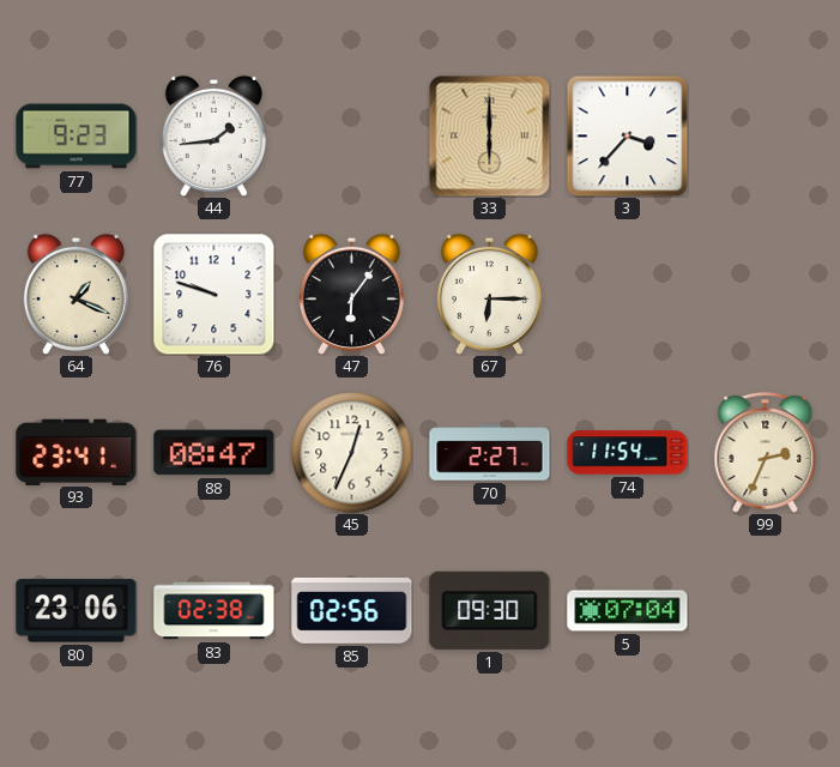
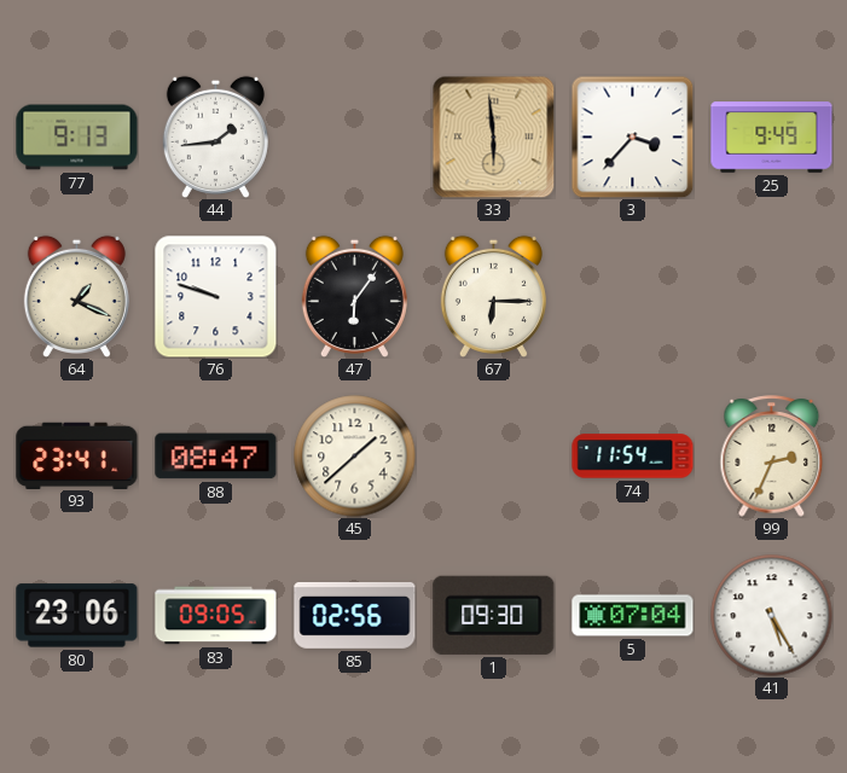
77: 9:23 -> 9:13 (77, 138)
33: 6:00 -> 5:59 (493, 136)
25: none -> 9:49 (772, 138)
45: 12:34 -> 1:38 (355, 457)
70: 2:27 -> none (490, 453)
83: 02:38 -> 09:05 (216, 616)
41: none -> 5:25 (772, 616)
